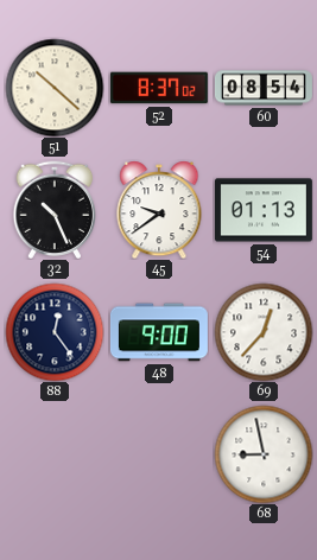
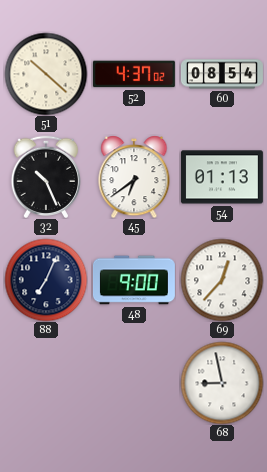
52: 8:37 -> 4:37 (134, 74)
45: 9:39 -> 6:39 (134, 177)
88: 12:24 -> 7:04 (46, 280)
